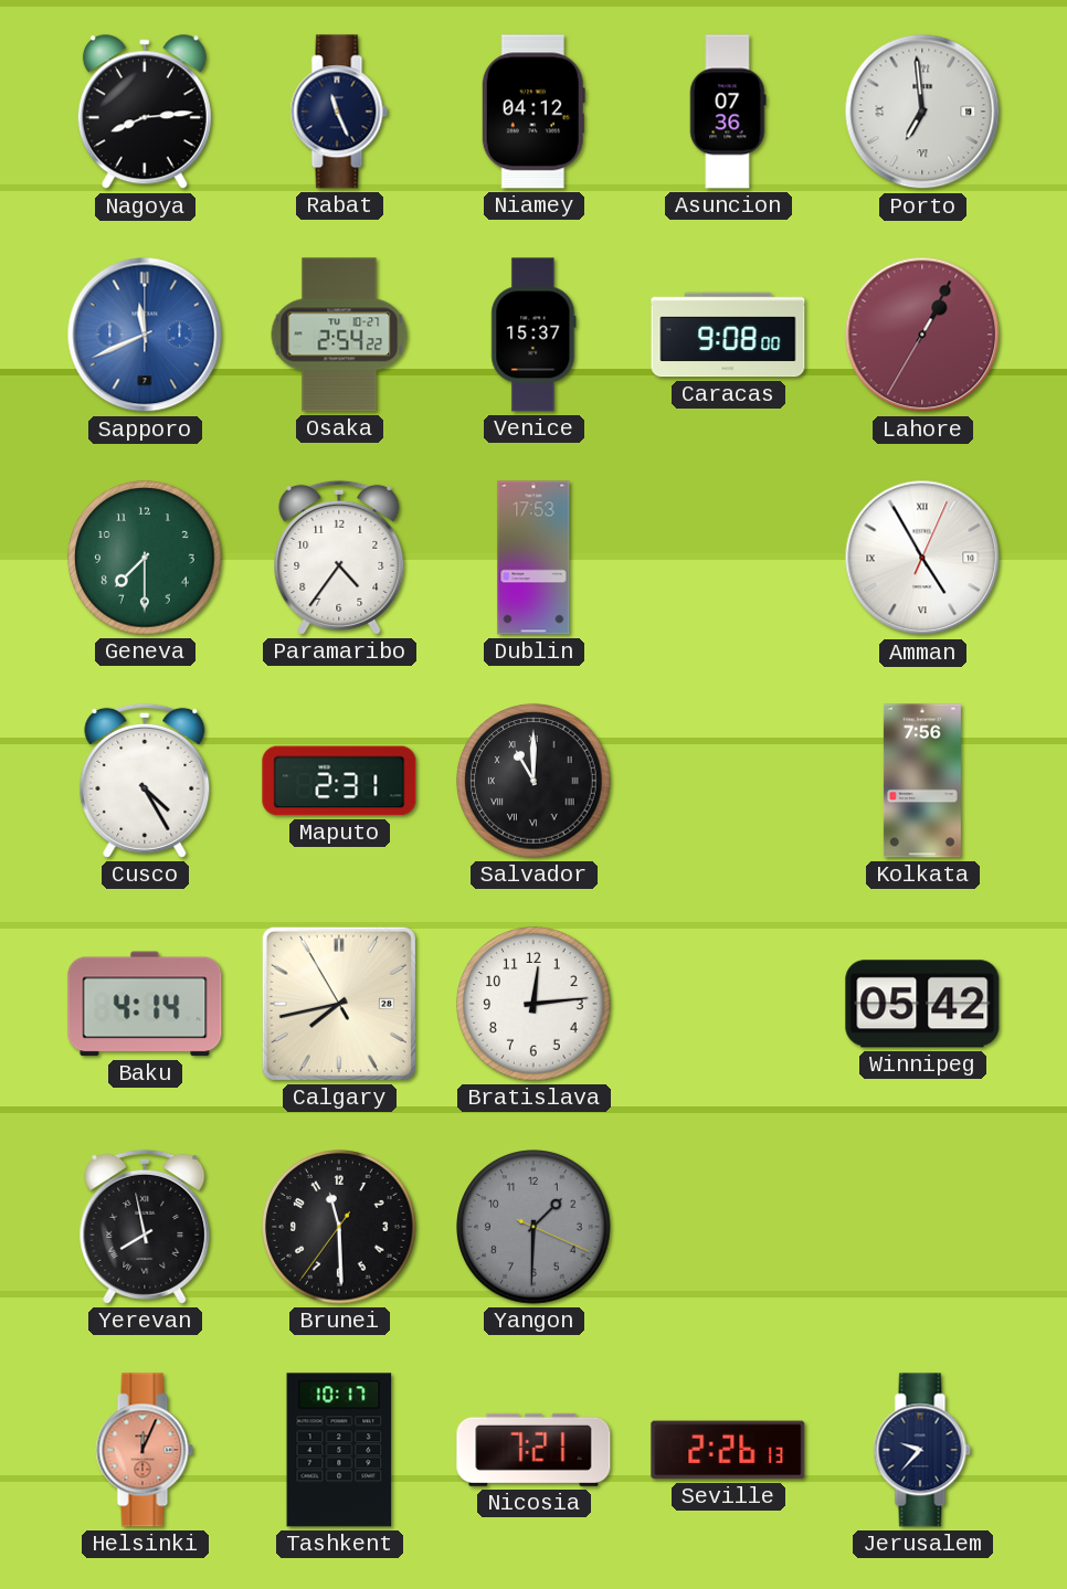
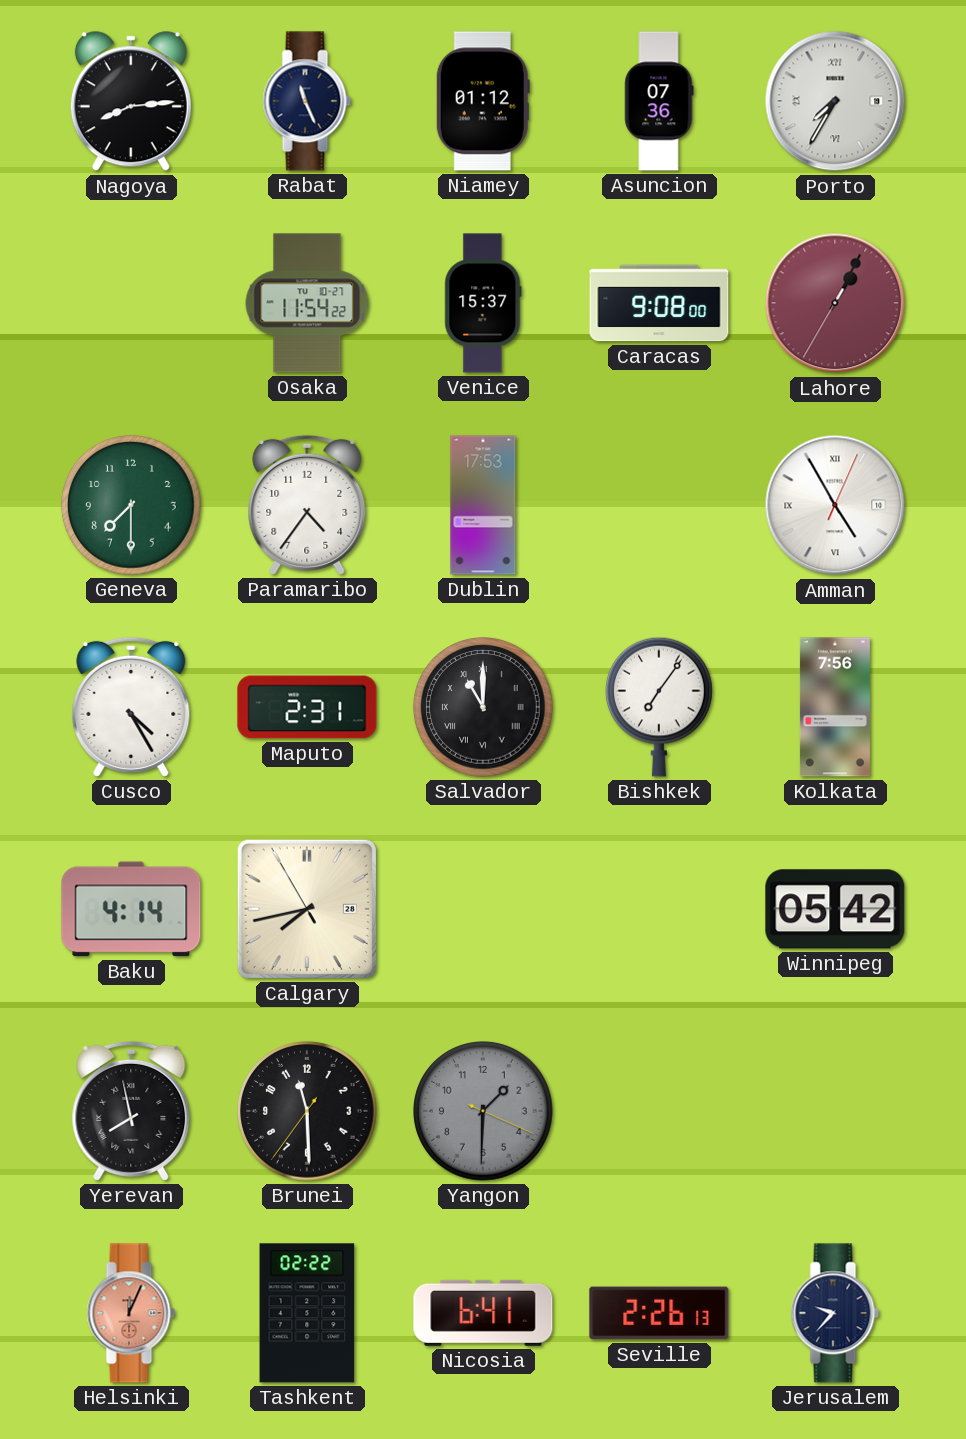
Niamey: 04:12 -> 01:12 (483, 101)
Porto: 6:59 -> 7:35 (835, 101)
Sapporo: 11:41 -> none (145, 335)
Osaka: 2:54 -> 11:54 (307, 303)
Bishkek: none -> 7:06 (660, 707)
Bratislava: 12:14 -> none (533, 1004)
Tashkent: 10:17 -> 02:22 (307, 1313)
Nicosia: 7:21 -> 6:41 (483, 1313)
